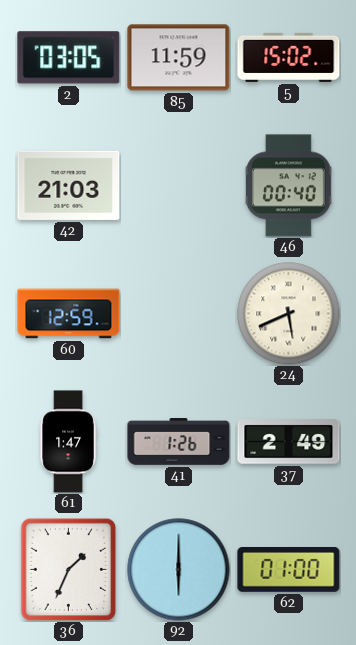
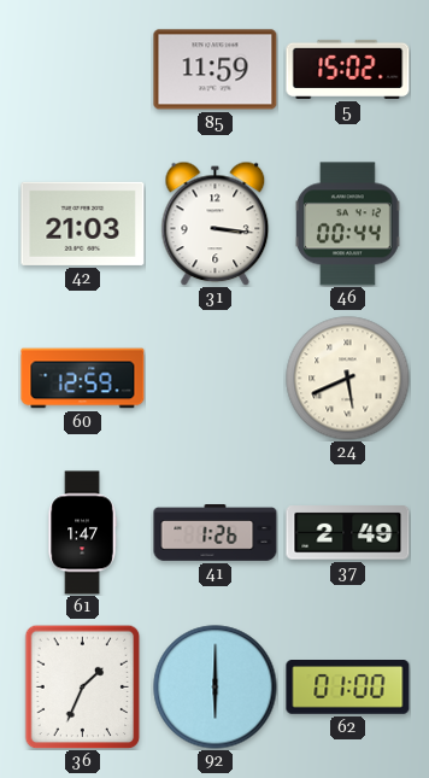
2: 03:05 -> none (69, 58)
31: none -> 3:16 (216, 223)
46: 00:40 -> 00:44 (348, 224)
